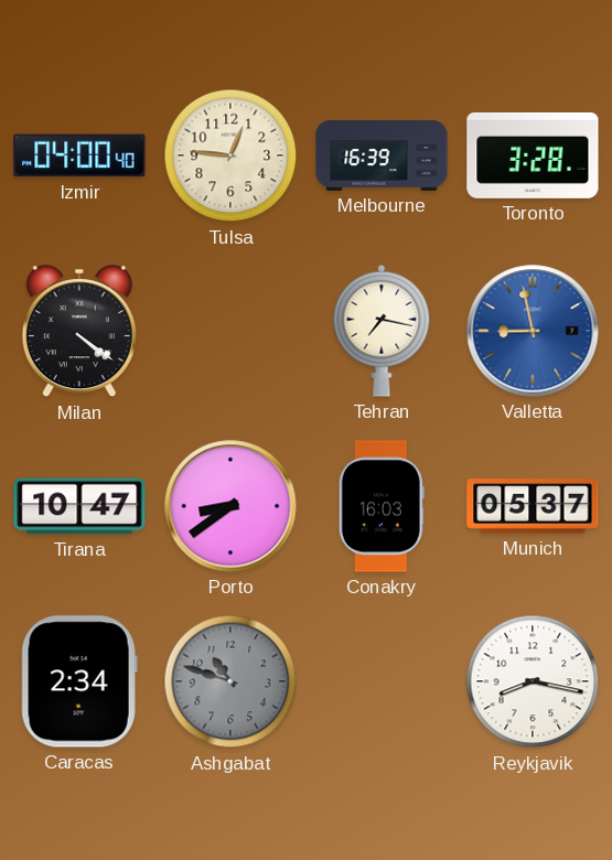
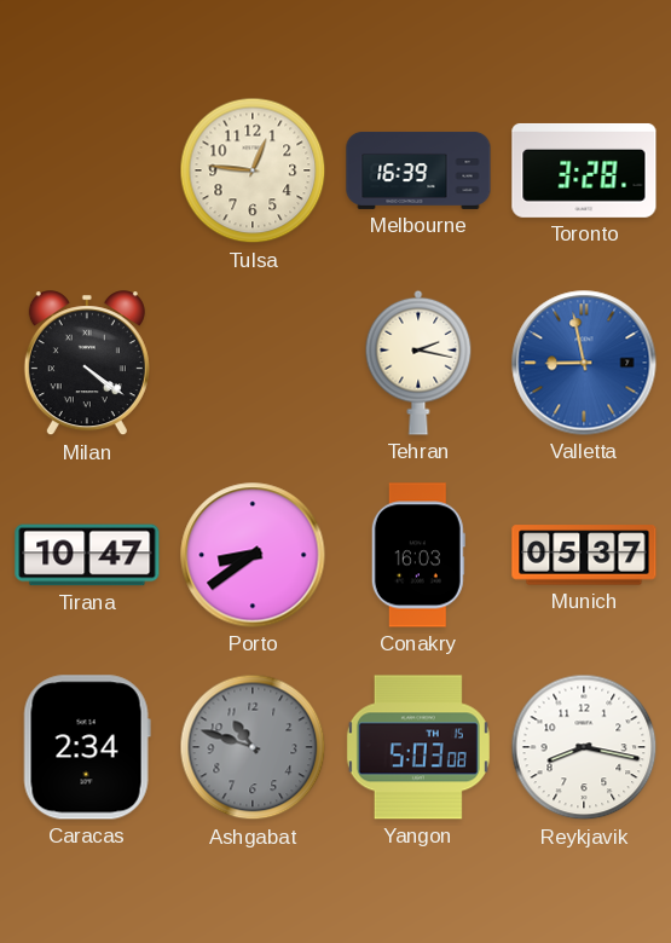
Izmir: 04:00 -> none (79, 155)
Tehran: 7:17 -> 2:17 (418, 363)
Yangon: none -> 5:03 (418, 747)
